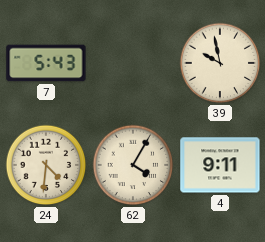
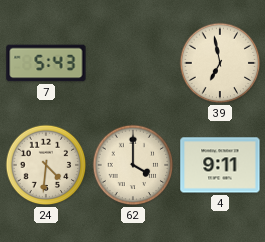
39: 9:58 -> 6:58 (220, 63)
62: 4:05 -> 4:00 (133, 165)
